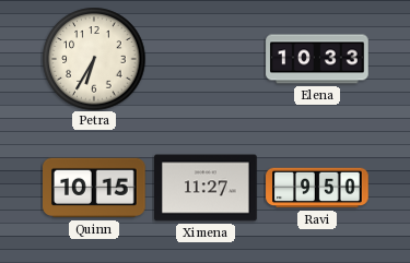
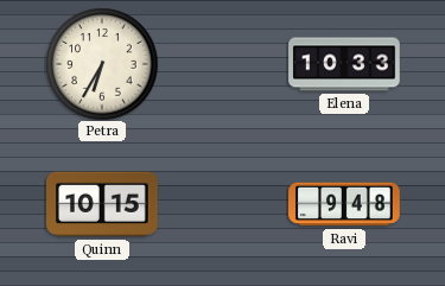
Ximena: 11:27 -> none (206, 188)
Ravi: 9:50 -> 9:48 (344, 204)
